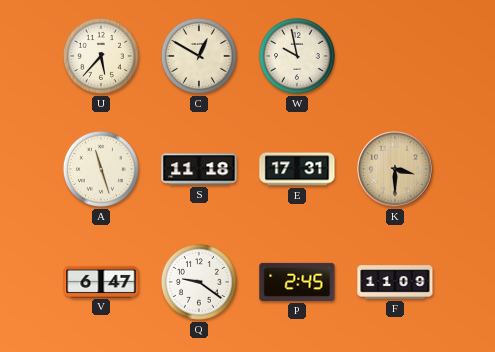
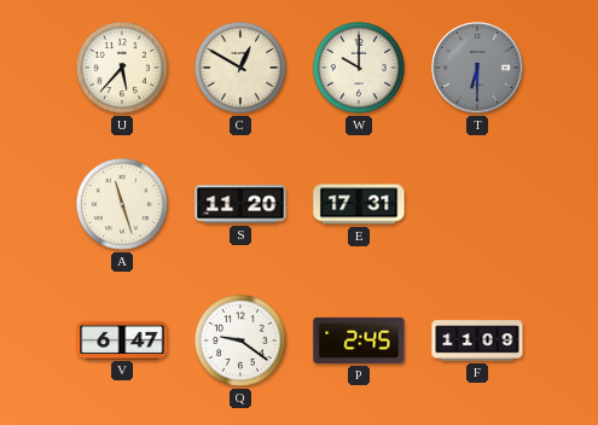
W: 9:58 -> 10:00 (359, 68)
T: none -> 6:30 (477, 68)
S: 11:18 -> 11:20 (240, 204)
K: 3:30 -> none (395, 169)
